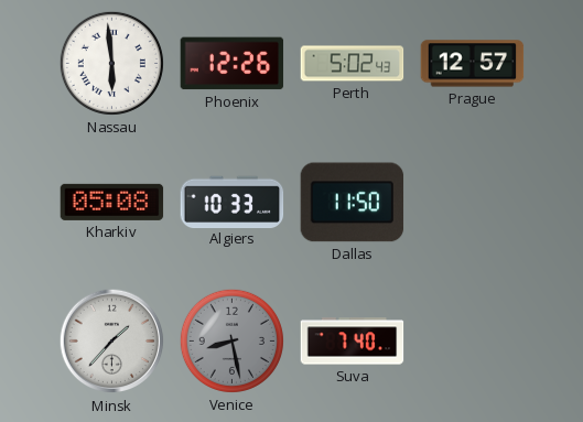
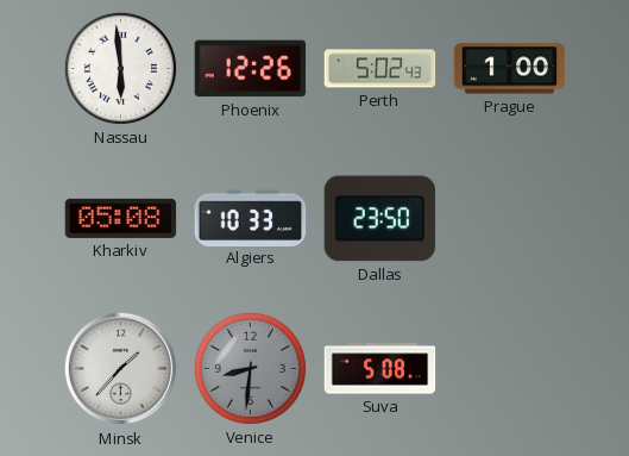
Prague: 12:57 -> 1:00 (510, 69)
Dallas: 11:50 -> 23:50 (380, 219)
Venice: 8:28 -> 8:31 (250, 368)
Suva: 7:40 -> 5:08 (380, 369)
